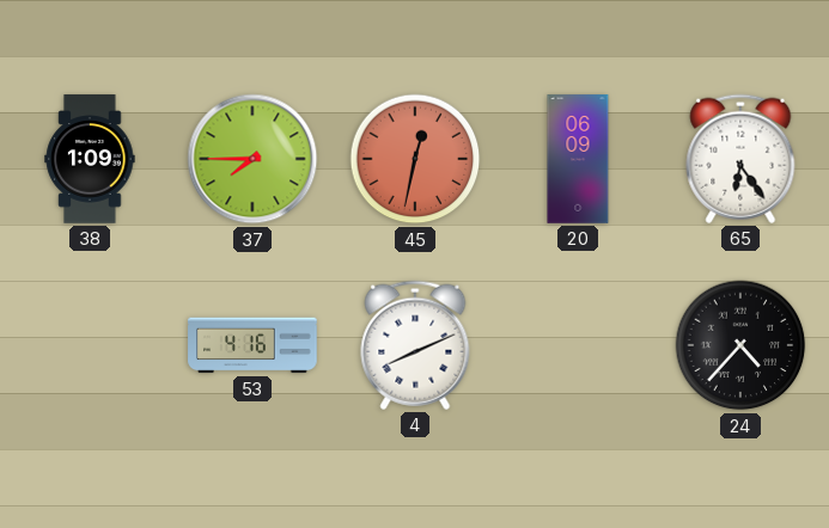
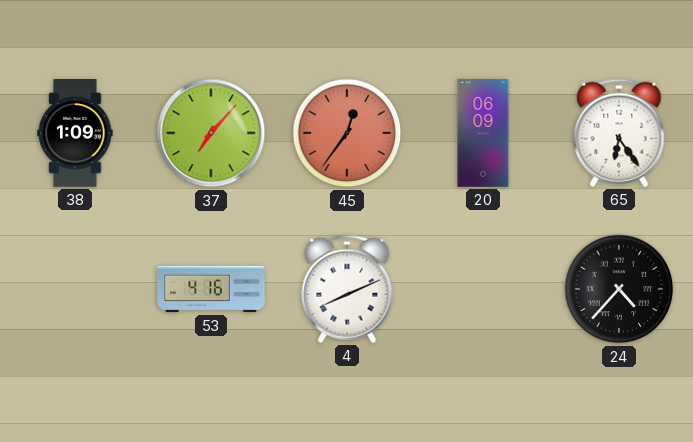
37: 7:45 -> 7:07 (211, 133)
45: 12:32 -> 12:36 (347, 133)
